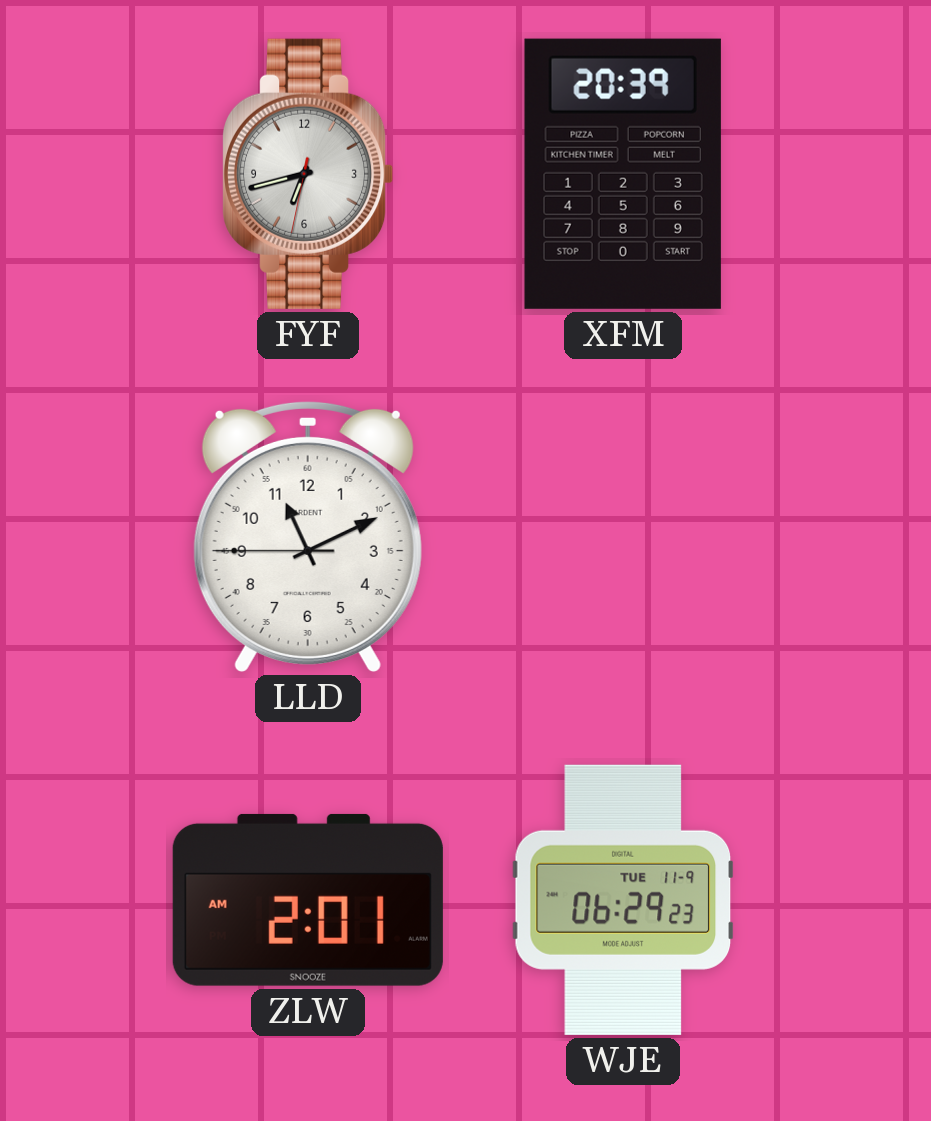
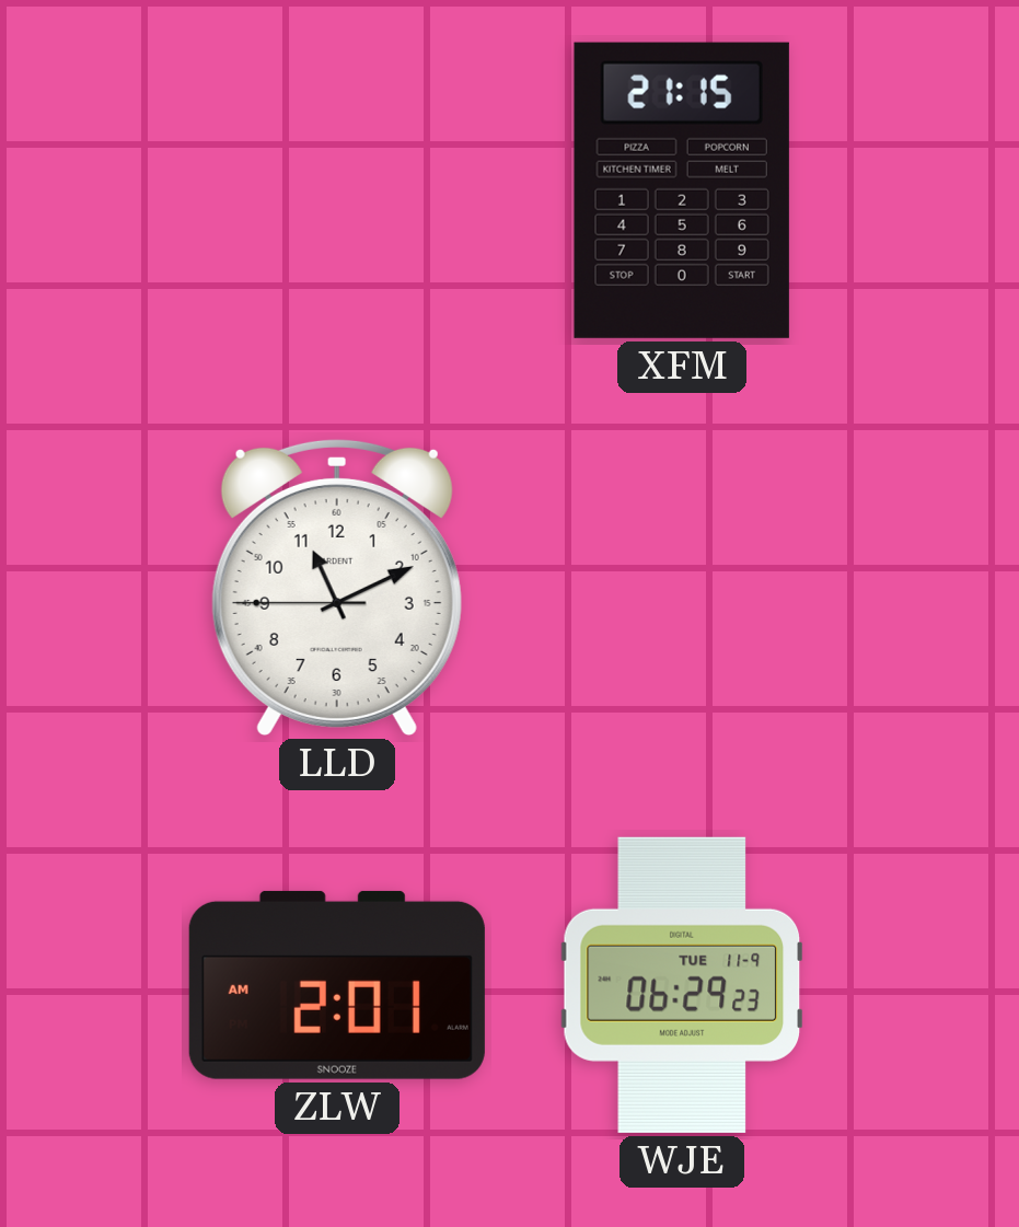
FYF: 6:42 -> none (309, 174)
XFM: 20:39 -> 21:15 (682, 190)
